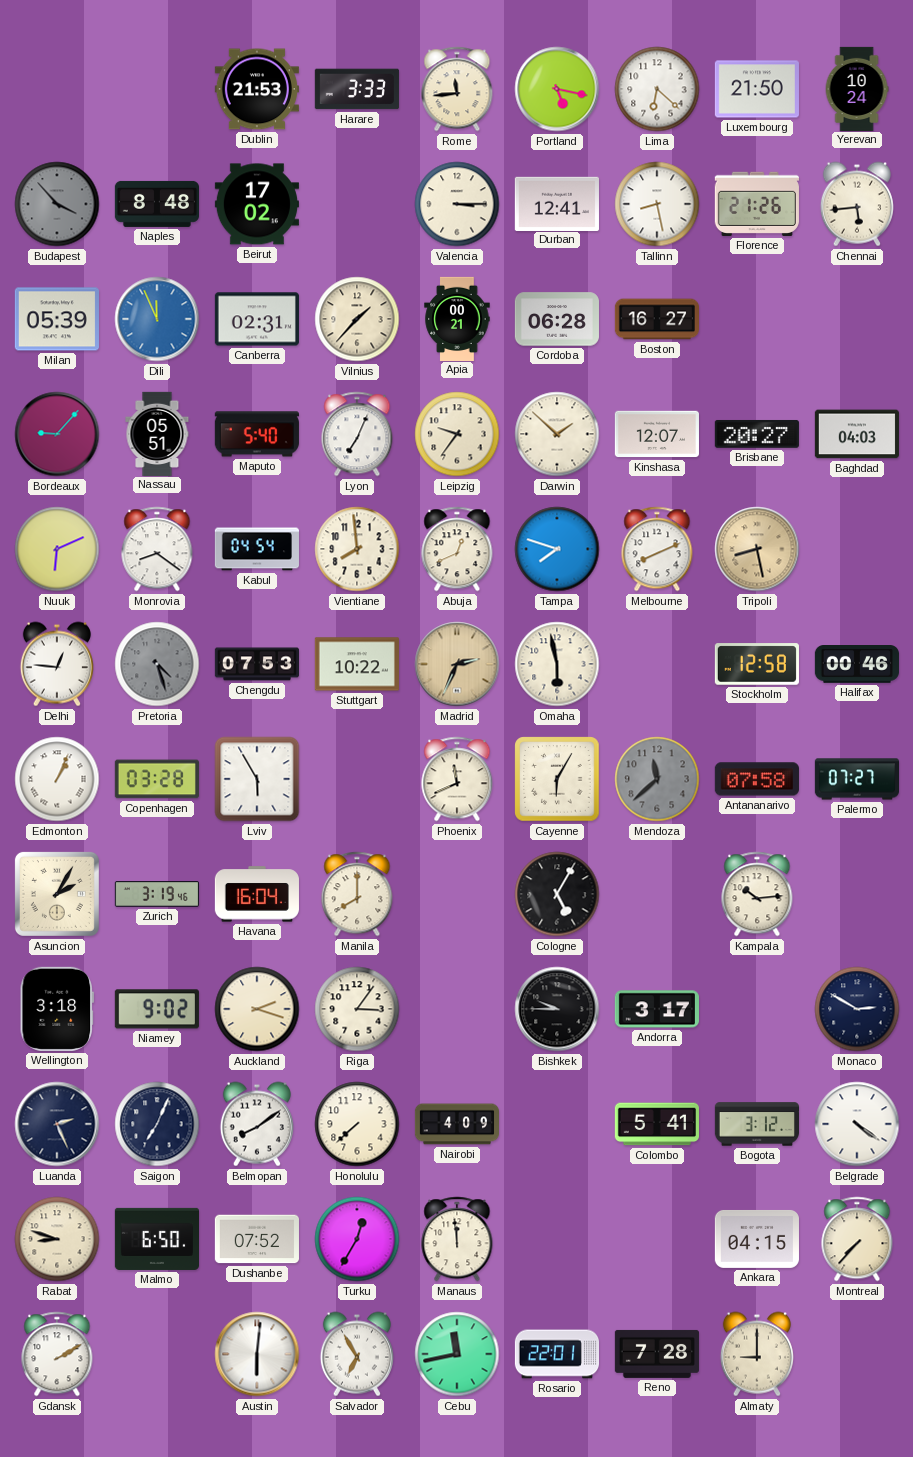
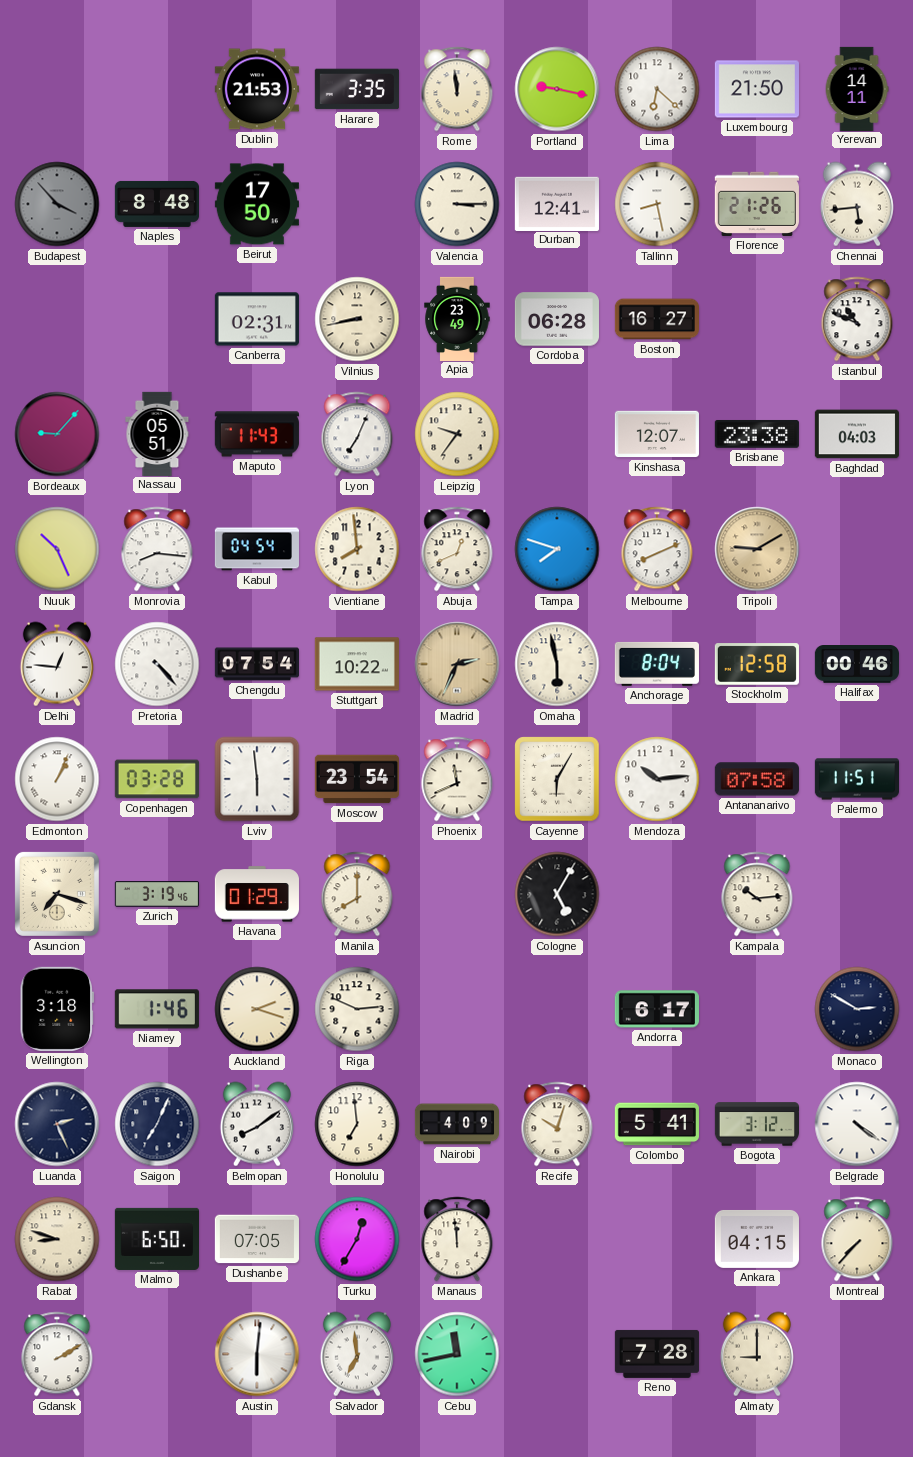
Harare: 3:33 -> 3:35 (357, 89)
Rome: 11:44 -> 11:59 (457, 89)
Portland: 5:17 -> 9:17 (557, 89)
Yerevan: 10:24 -> 14:11 (857, 88)
Beirut: 17:02 -> 17:50 (257, 204)
Milan: 05:39 -> none (57, 319)
Dili: 11:56 -> none (157, 319)
Vilnius: 1:37 -> 8:43 (357, 319)
Apia: 00:21 -> 23:49 (457, 318)
Istanbul: none -> 10:49 (857, 319)
Maputo: 5:40 -> 11:43 (257, 434)
Darwin: 1:52 -> none (557, 434)
Brisbane: 20:27 -> 23:38 (757, 434)
Nuuk: 6:11 -> 10:26 (57, 549)
Monrovia: 8:21 -> 8:16 (157, 549)
Tripoli: 8:28 -> 9:10 (757, 549)
Pretoria: 4:27 -> 4:23 (157, 664)
Pretoria dial: grey -> white (157, 664)
Chengdu: 07:53 -> 07:54 (256, 664)
Anchorage: none -> 8:04 (657, 664)
Lviv: 5:55 -> 5:59 (257, 779)
Moscow: none -> 23:54 (356, 779)
Mendoza: 11:38 -> 10:14 (657, 779)
Mendoza dial: grey -> white (657, 779)
Palermo: 07:27 -> 11:51 (856, 779)
Asuncion: 2:05 -> 7:18 (57, 894)
Havana: 16:04 -> 01:29 (257, 894)
Niamey: 9:02 -> 1:46 (157, 1009)
Riga: 3:06 -> 2:49 (357, 1009)
Bishkek: 9:45 -> none (557, 1009)
Andorra: 3:17 -> 6:17 (657, 1009)
Honolulu: 7:38 -> 6:59 (357, 1124)
Recife: none -> 10:03 (557, 1124)
Dushanbe: 07:52 -> 07:05 (257, 1239)
Salvador: 6:55 -> 6:59 (357, 1354)
Rosario: 22:01 -> none (556, 1354)
